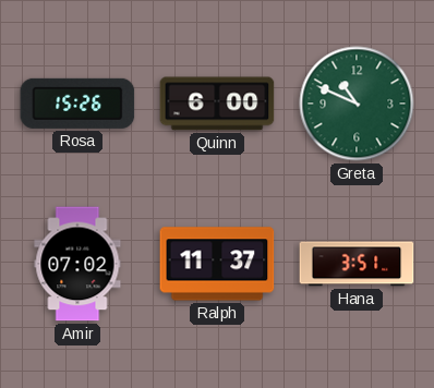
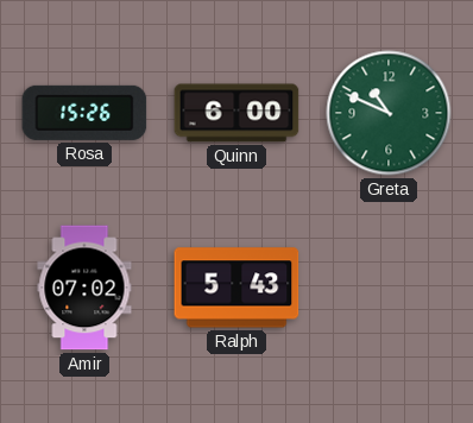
Ralph: 11:37 -> 5:43 (236, 288)
Hana: 3:51 -> none (357, 264)
